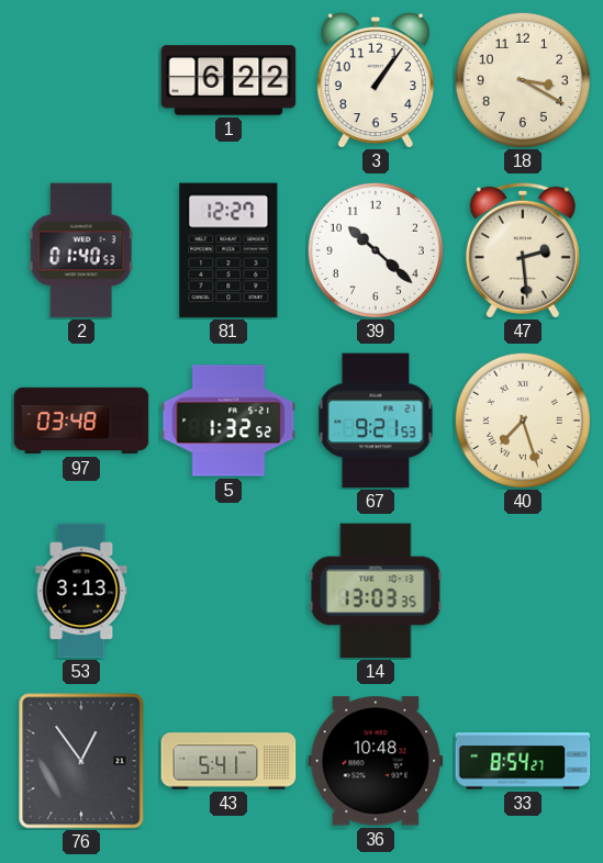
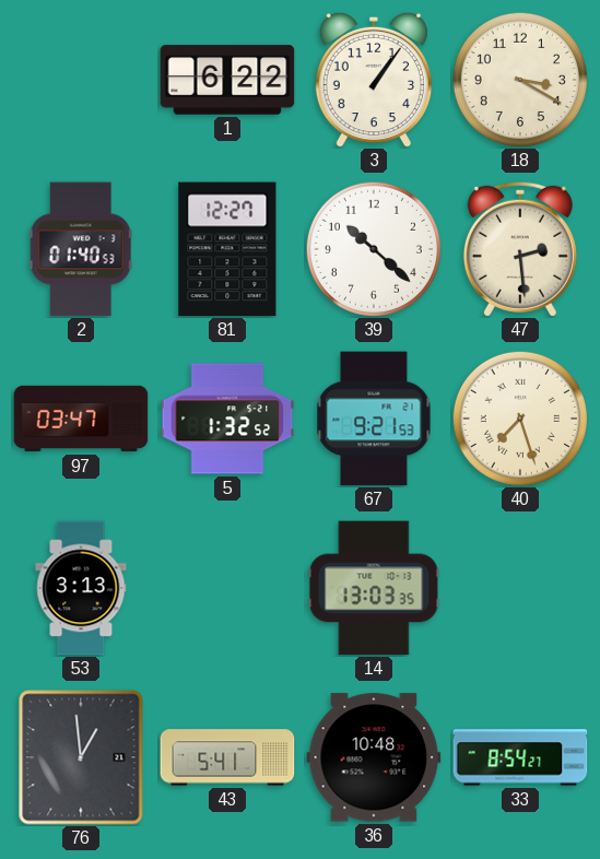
97: 03:48 -> 03:47 (81, 419)
76: 12:54 -> 12:59 (81, 757)
